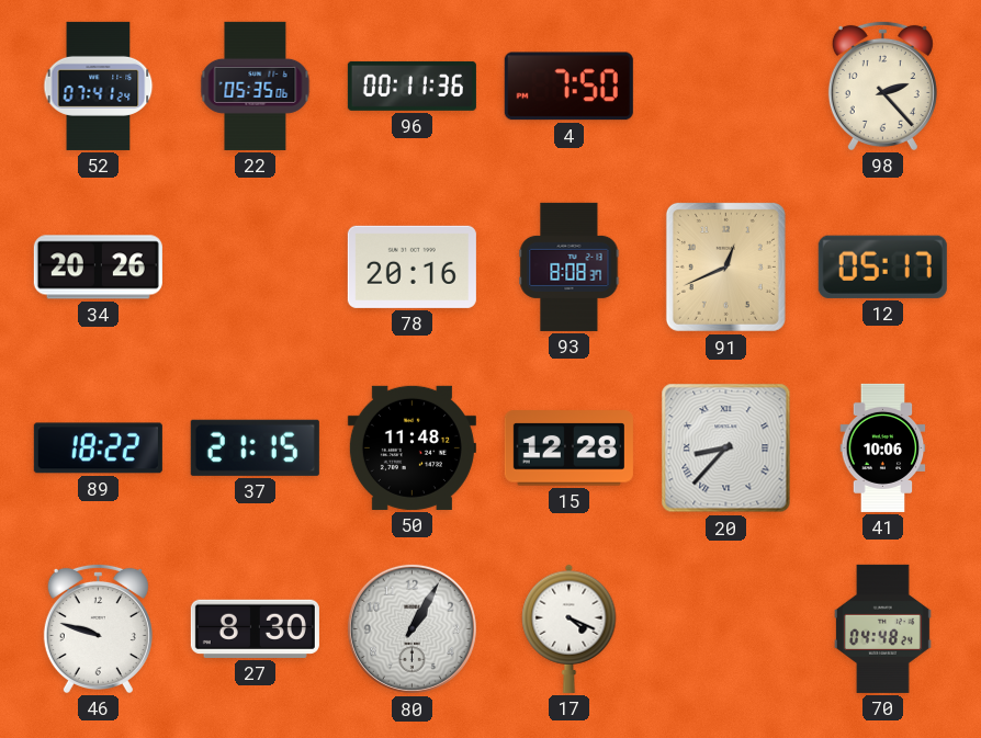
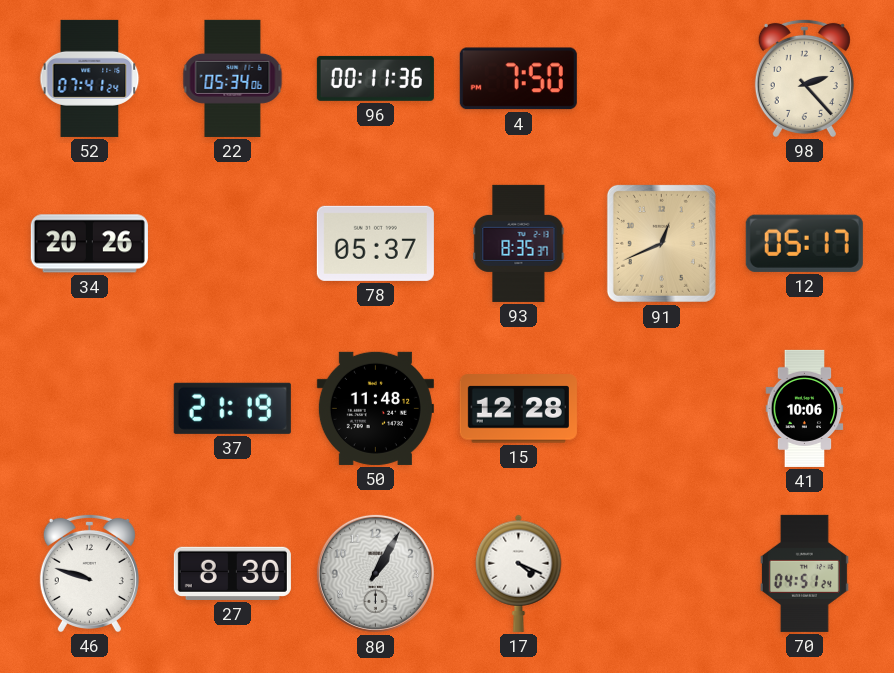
22: 05:35 -> 05:34 (233, 78)
78: 20:16 -> 05:37 (375, 243)
93: 8:08 -> 8:35 (519, 243)
89: 18:22 -> none (98, 449)
37: 21:15 -> 21:19 (232, 408)
20: 8:37 -> none (726, 449)
70: 04:48 -> 04:51 (804, 573)
